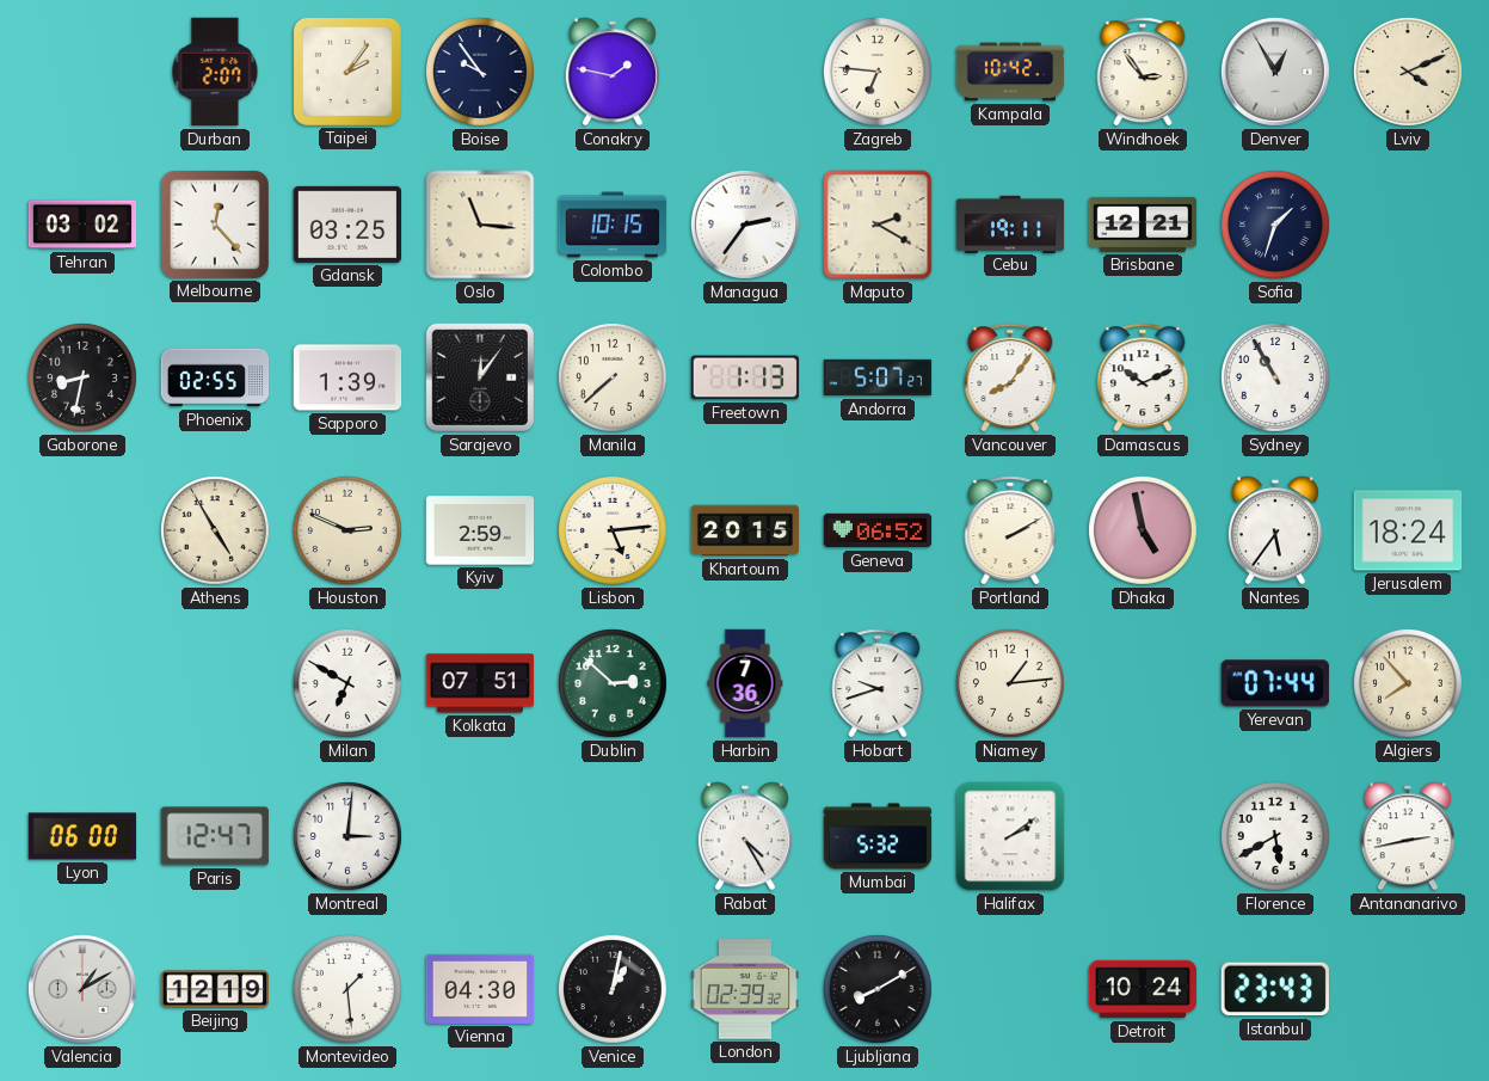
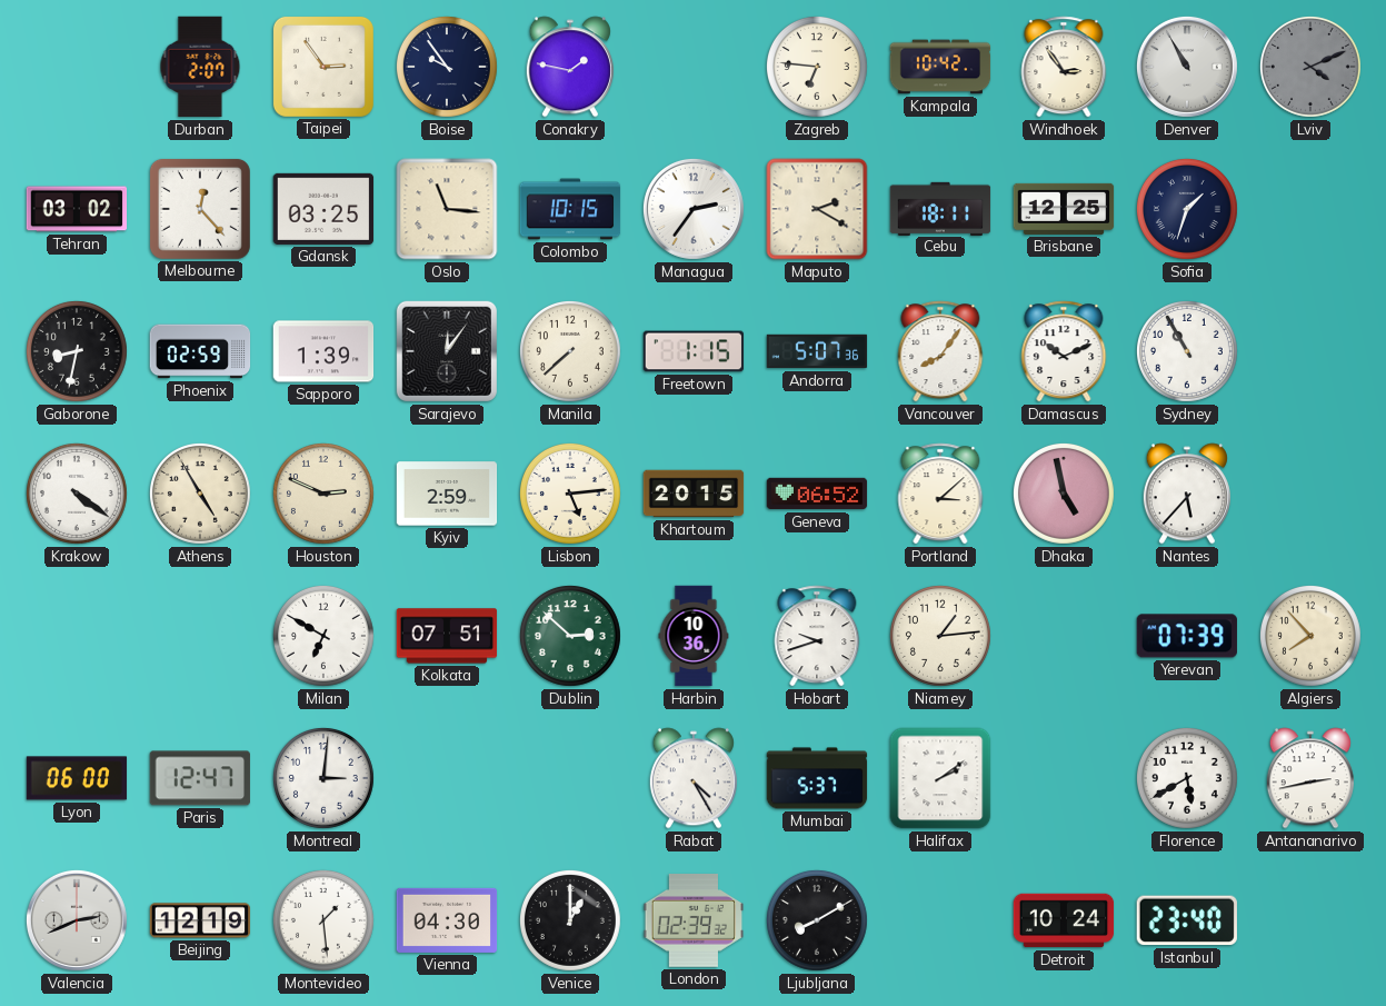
Taipei: 2:06 -> 2:54 (323, 67)
Denver: 12:55 -> 10:55 (1187, 67)
Lviv dial: cream -> grey (1310, 67)
Cebu: 19:11 -> 18:11 (940, 208)
Brisbane: 12:21 -> 12:25 (1064, 209)
Phoenix: 02:55 -> 02:59 (200, 351)
Freetown: 1:13 -> 1:15 (694, 351)
Andorra: 5:07:27 -> 5:07:36 (817, 351)
Krakow: none -> 4:21 (77, 494)
Portland: 2:10 -> 3:08 (940, 494)
Nantes: 5:36 -> 5:37 (1187, 494)
Jerusalem: 18:24 -> none (1408, 530)
Harbin: 7:36 -> 10:36 (694, 636)
Yerevan: 07:44 -> 07:39 (1187, 636)
Mumbai: 5:32 -> 5:37 (817, 778)
Valencia: 1:10 -> 2:41 (77, 920)
Venice: 1:02 -> 1:00 (570, 920)
Istanbul: 23:43 -> 23:40 (1187, 920)
